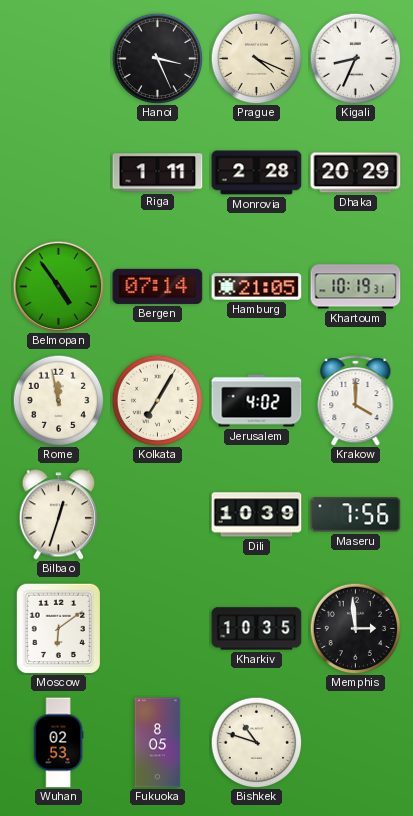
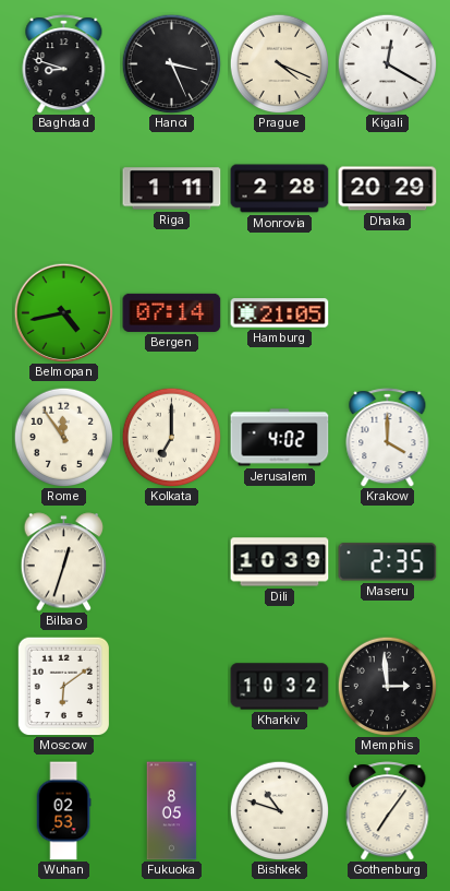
Baghdad: none -> 8:48 (64, 64)
Kigali: 8:34 -> 12:20 (387, 63)
Belmopan: 4:54 -> 4:43 (63, 312)
Khartoum: 10:19 -> none (356, 287)
Rome: 11:58 -> 11:54 (63, 437)
Kolkata: 7:05 -> 7:00 (171, 437)
Maseru: 7:56 -> 2:35 (388, 562)
Kharkiv: 10:35 -> 10:32 (280, 687)
Gothenburg: none -> 7:06 (388, 811)
